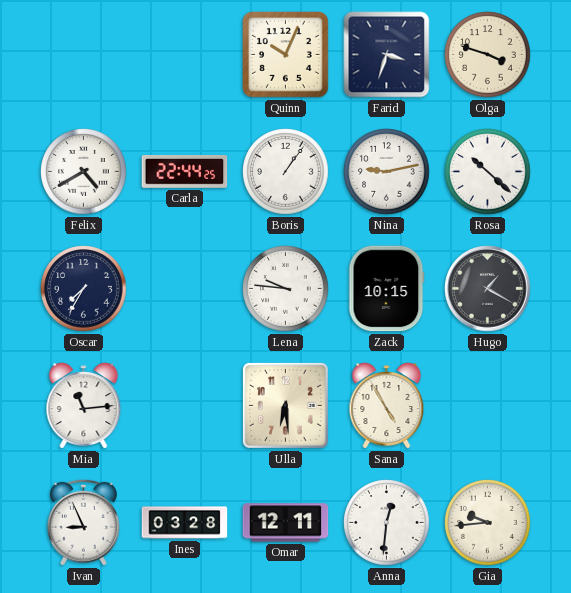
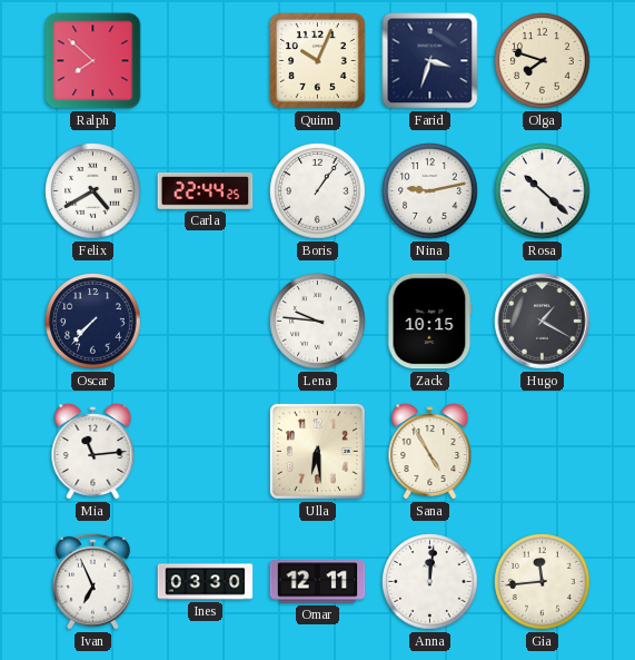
Ralph: none -> 7:52 (93, 61)
Olga: 3:48 -> 7:48 (543, 61)
Oscar: 7:35 -> 7:37 (93, 322)
Ivan: 8:56 -> 6:56 (92, 581)
Ines: 03:28 -> 03:30 (206, 582)
Anna: 12:31 -> 12:01 (430, 582)
Gia: 9:44 -> 11:44 (543, 582)
